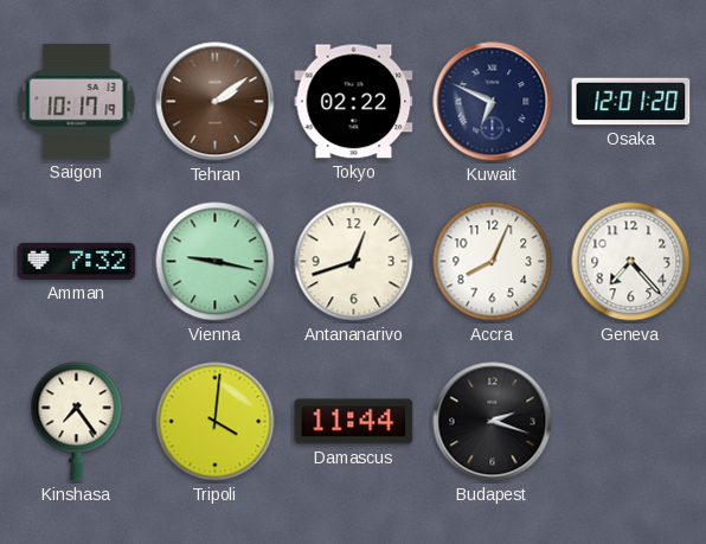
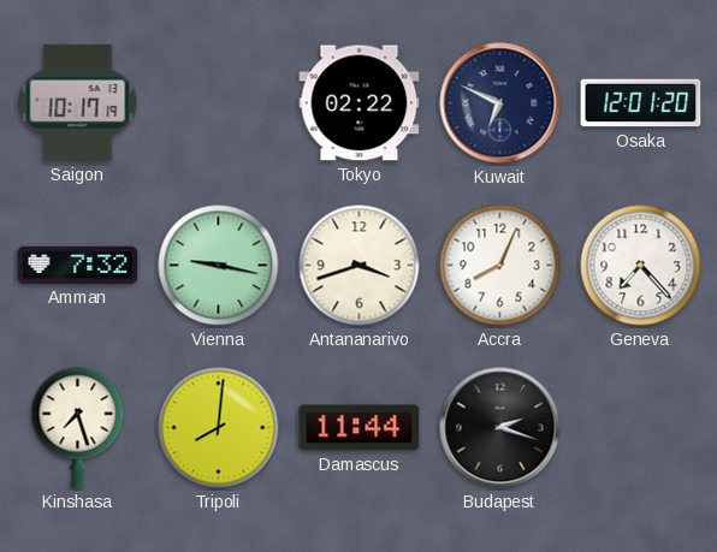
Tehran: 2:09 -> none (216, 102)
Antananarivo: 12:42 -> 3:42 (360, 266)
Kinshasa: 7:24 -> 7:27 (78, 428)
Tripoli: 4:01 -> 8:01 (219, 428)
